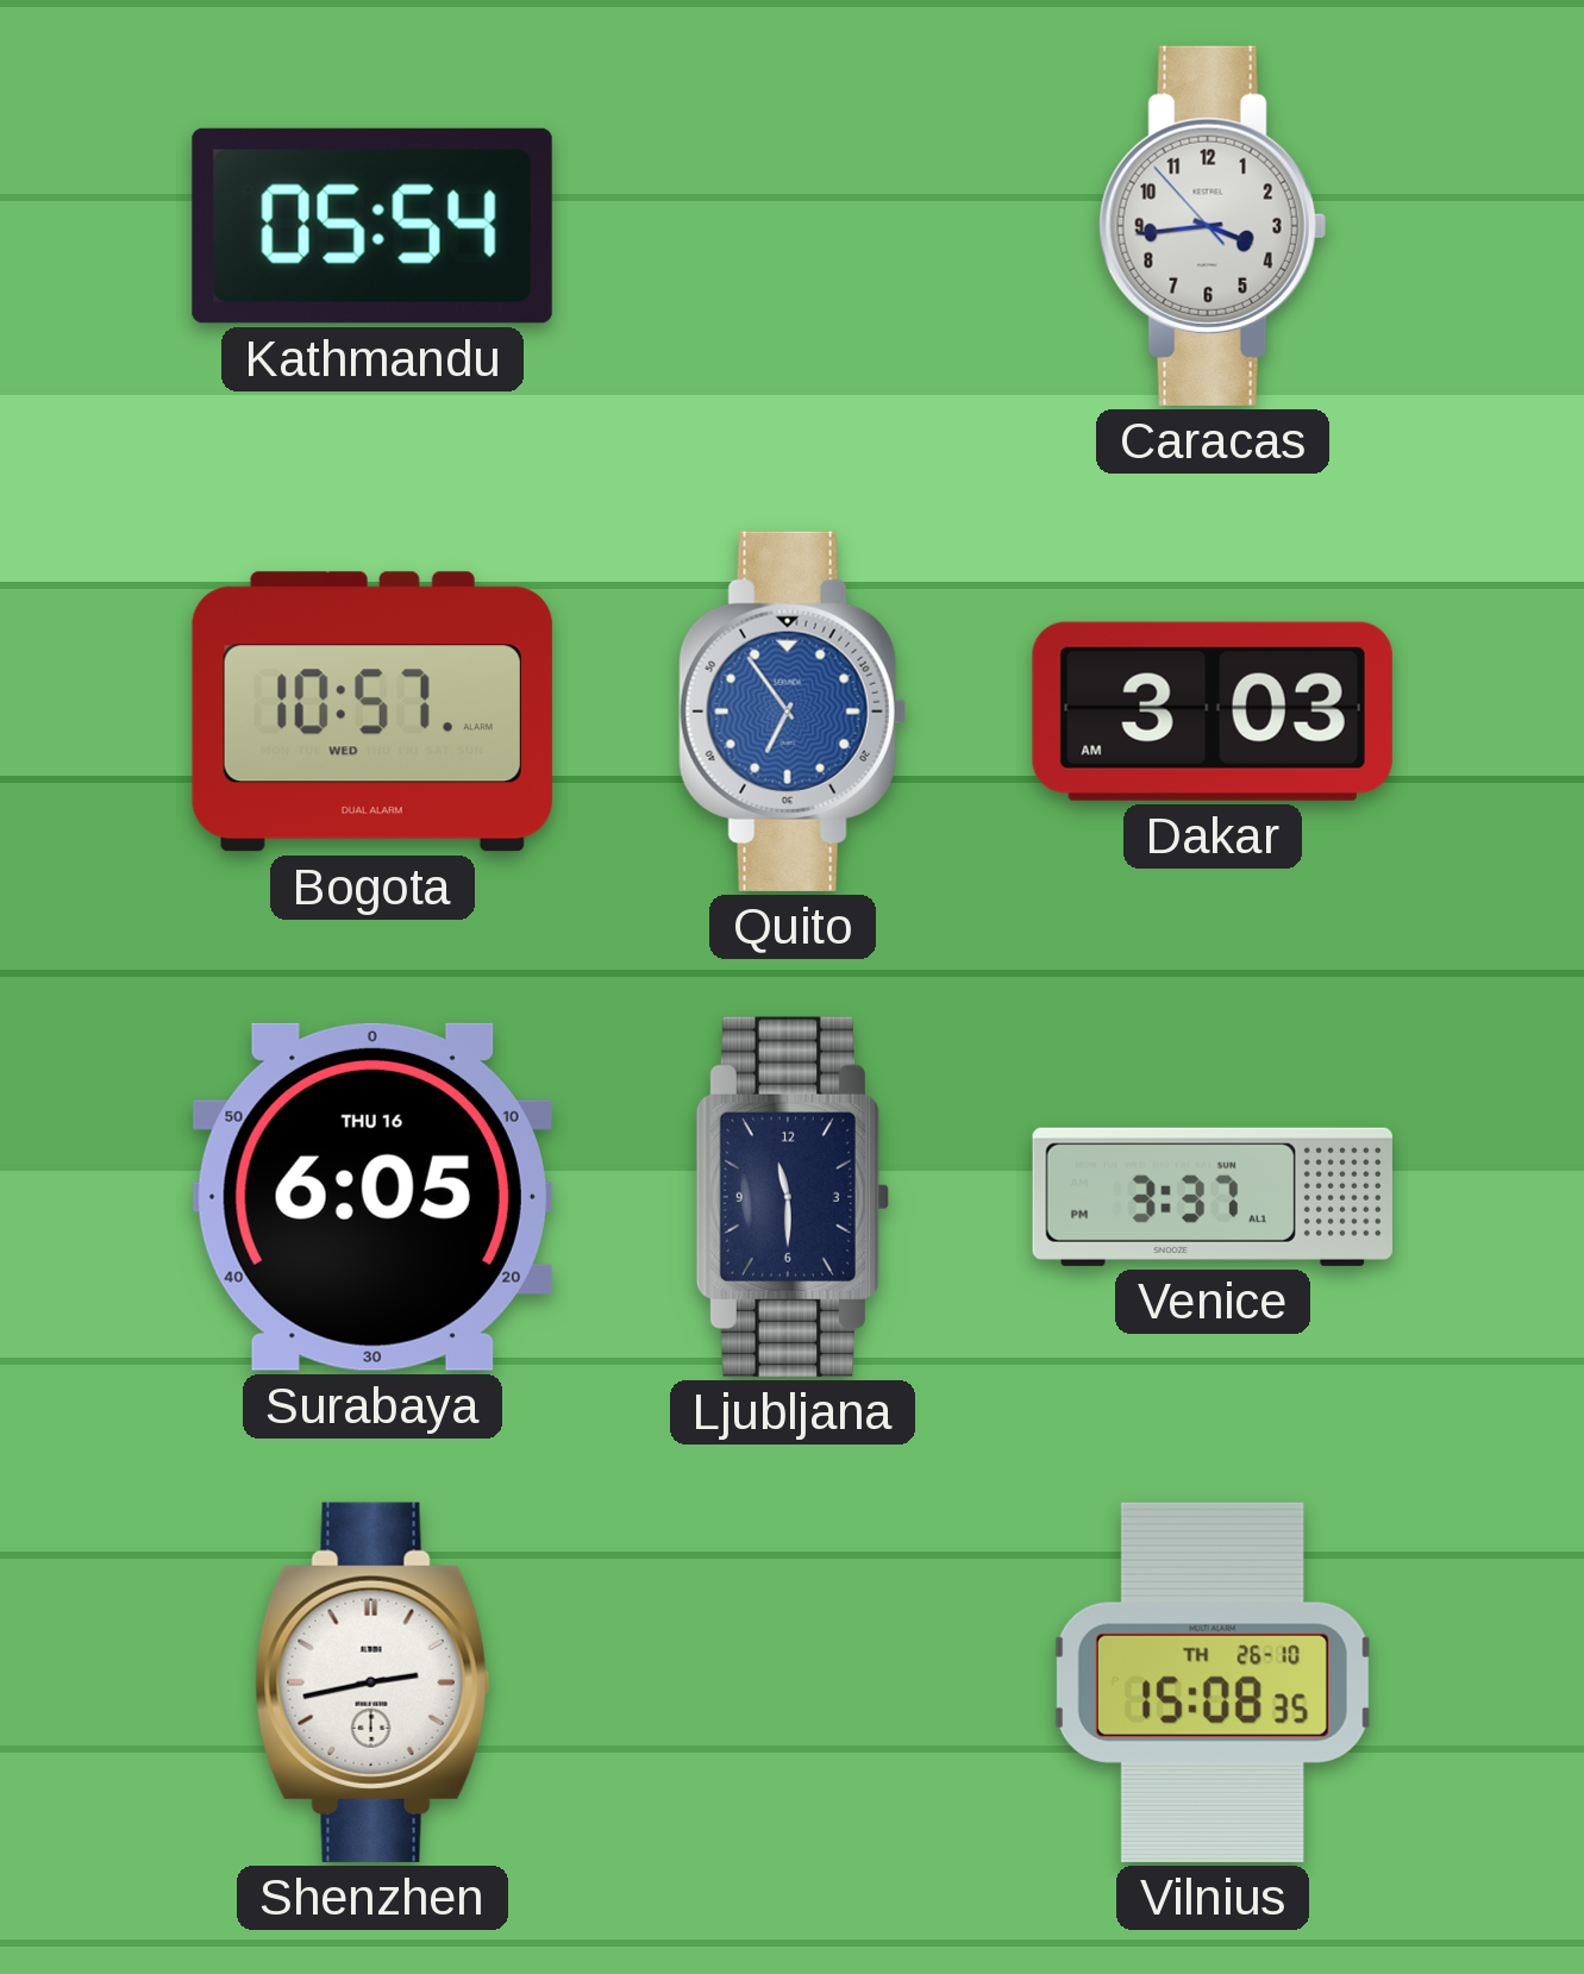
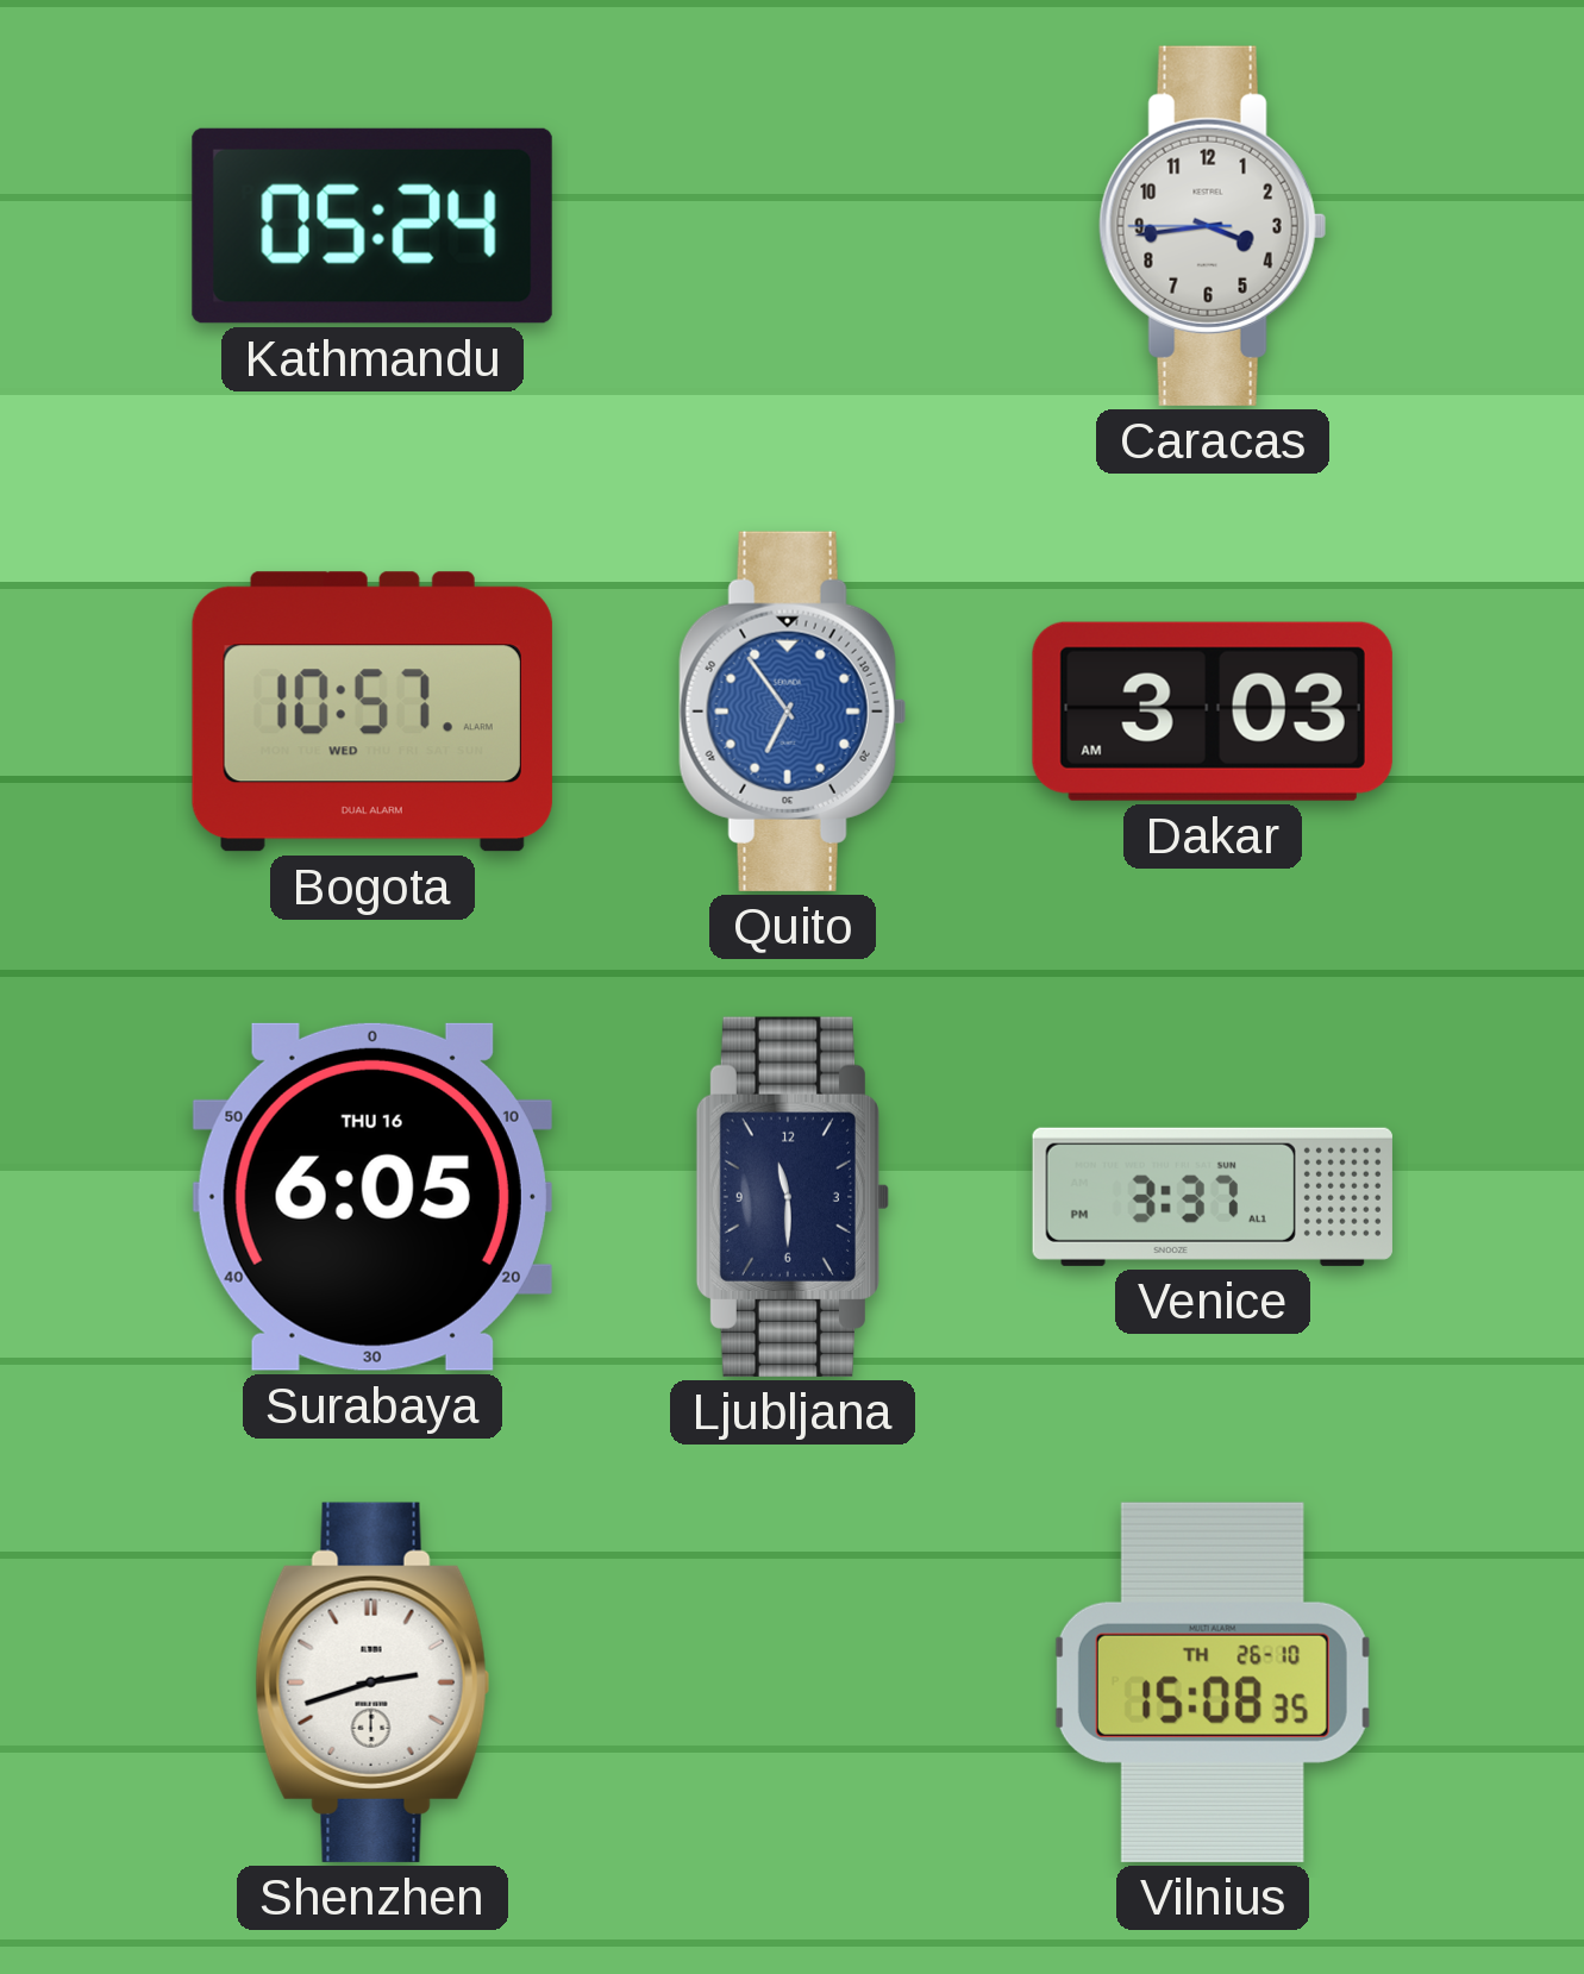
Kathmandu: 05:54 -> 05:24 (372, 226)
Caracas: 3:43:53 -> 3:43:45 (1213, 226)
Shenzhen: 2:43 -> 2:42 (372, 1682)
